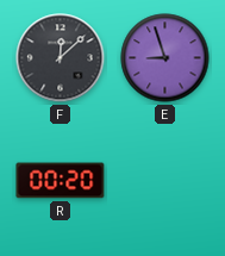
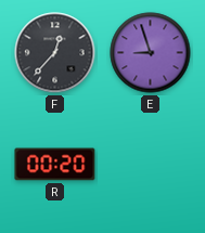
F: 12:08 -> 12:37 (55, 53)
